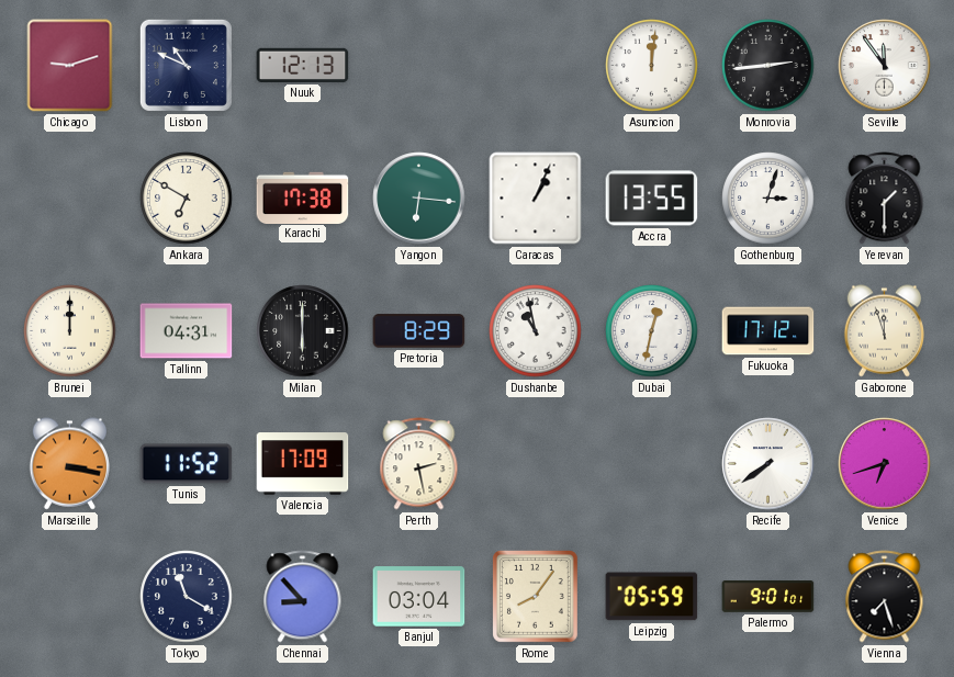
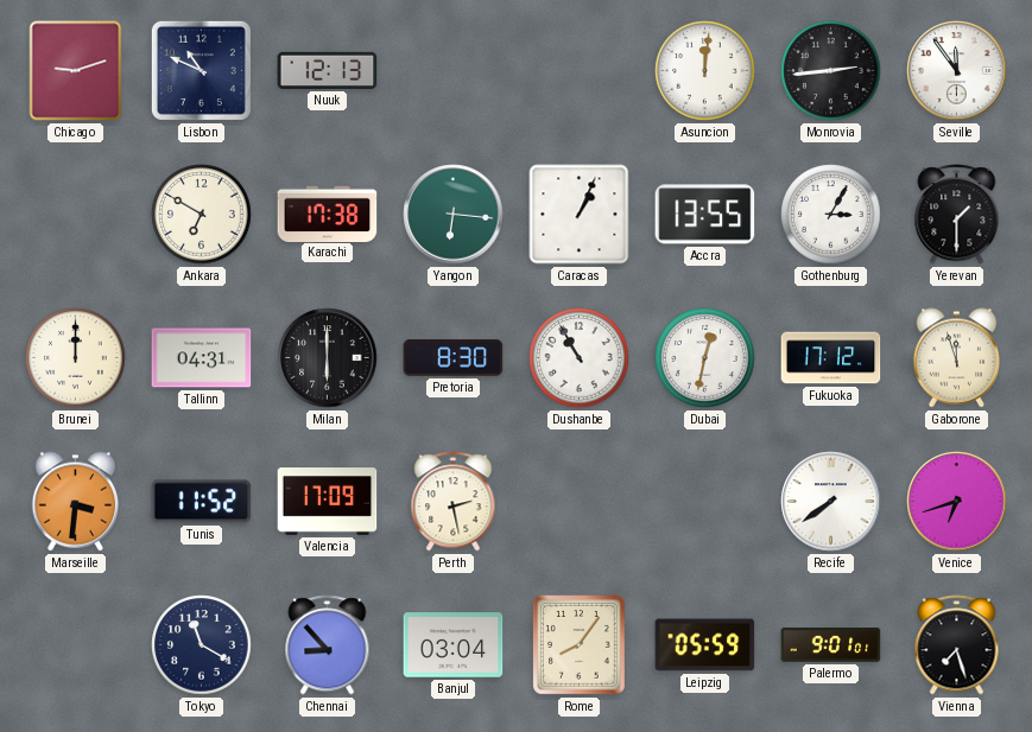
Gothenburg: 3:03 -> 3:05 (831, 215)
Pretoria: 8:29 -> 8:30 (454, 358)
Dushanbe: 10:58 -> 10:55 (580, 358)
Marseille: 3:17 -> 3:31 (75, 502)
